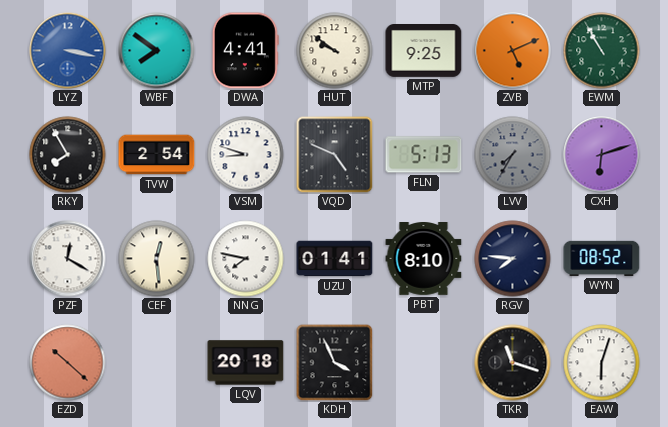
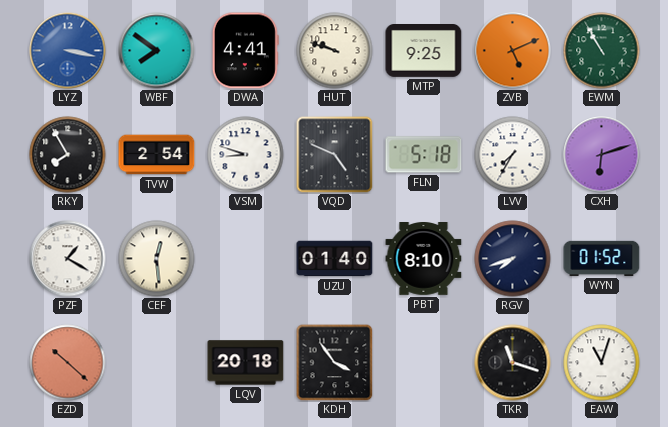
HUT: 9:51 -> 9:48 (335, 51)
FLN: 5:13 -> 5:18 (424, 155)
LVV dial: grey -> white (513, 155)
PZF: 12:20 -> 1:20 (68, 259)
NNG: 7:47 -> none (246, 259)
UZU: 01:41 -> 01:40 (335, 259)
RGV: 7:46 -> 7:42 (513, 259)
WYN: 08:52 -> 01:52 (602, 258)
KDH: 3:56 -> 3:54 (334, 362)
EAW: 6:03 -> 11:03 (602, 363)
